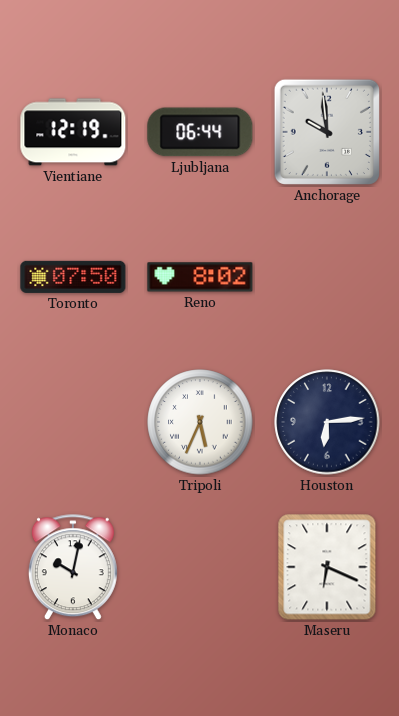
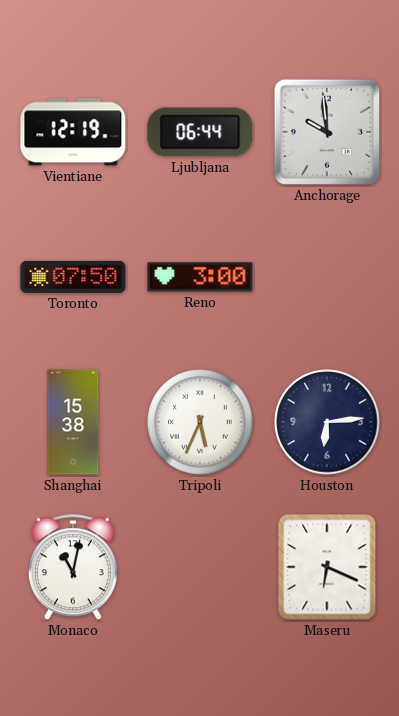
Reno: 8:02 -> 3:00 (200, 277)
Shanghai: none -> 15:38 (73, 422)
Monaco: 10:02 -> 11:02 (73, 568)
